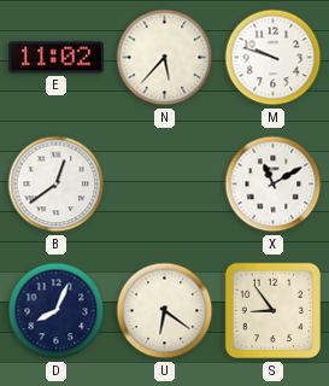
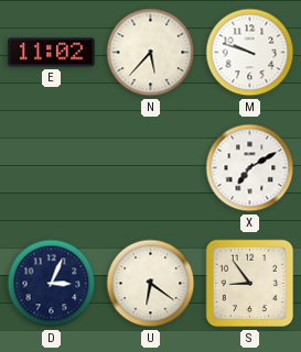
B: 12:39 -> none (57, 185)
X: 11:10 -> 7:10 (250, 168)
D: 8:04 -> 3:04 (52, 284)
